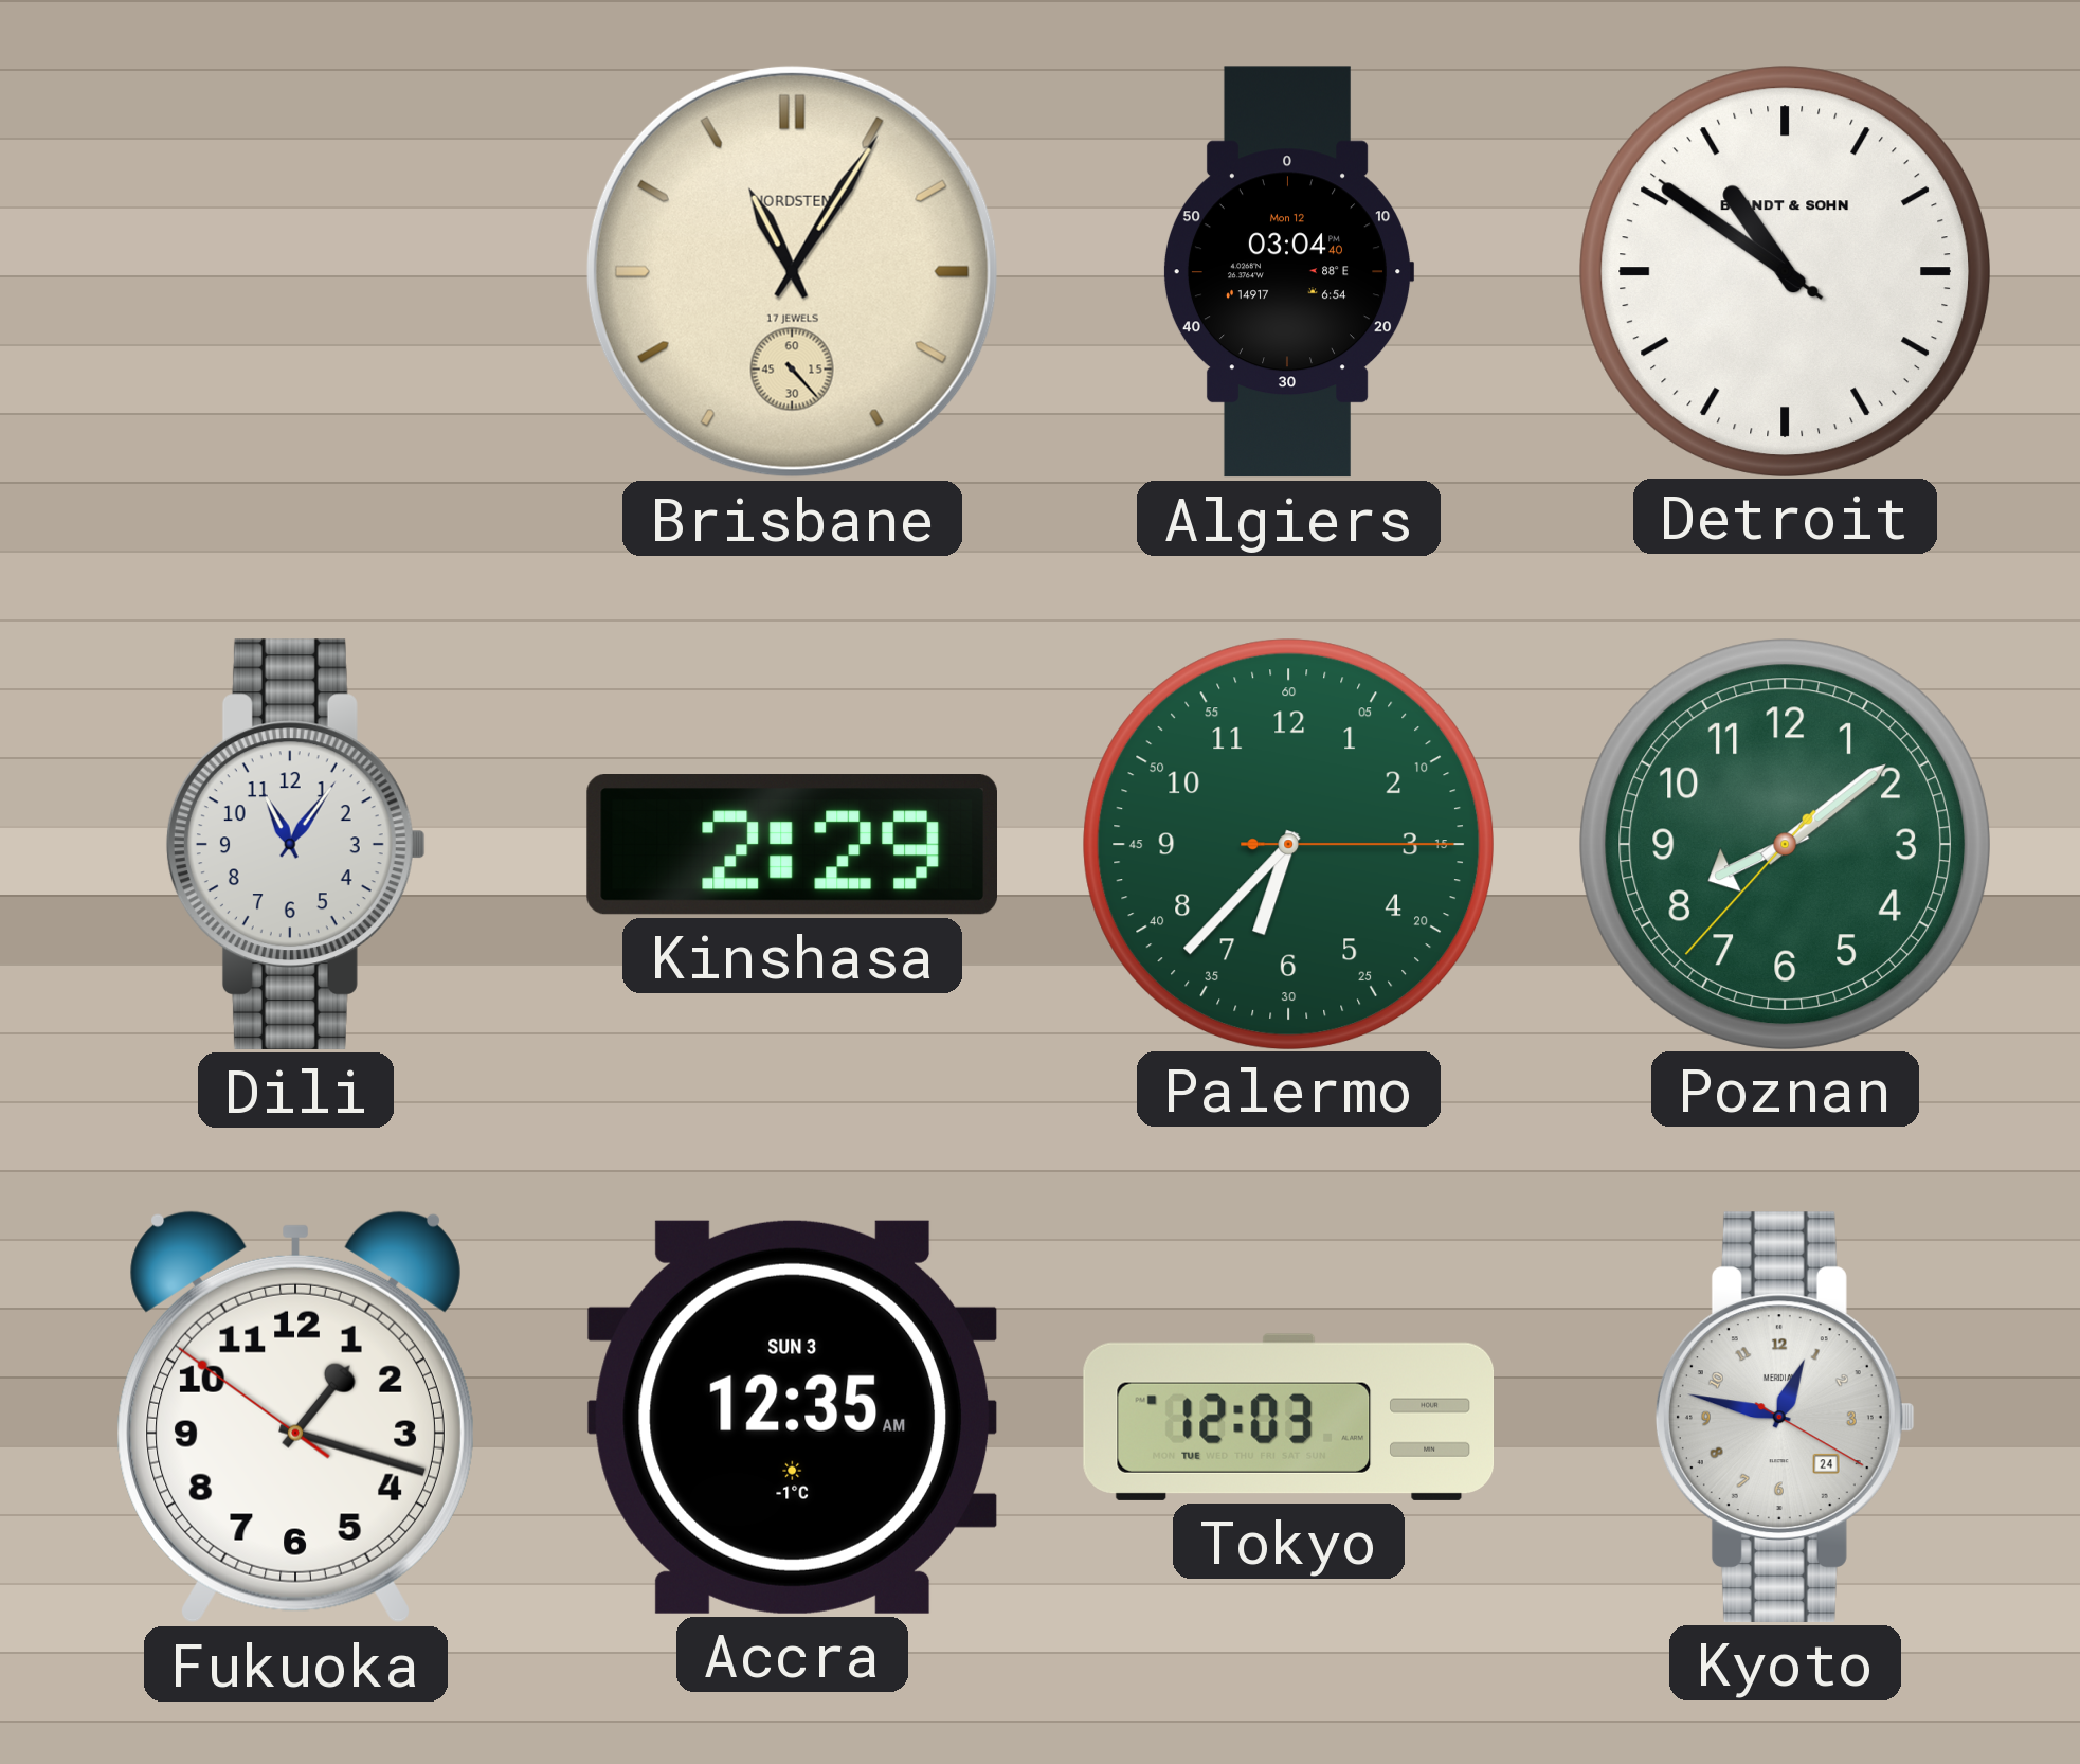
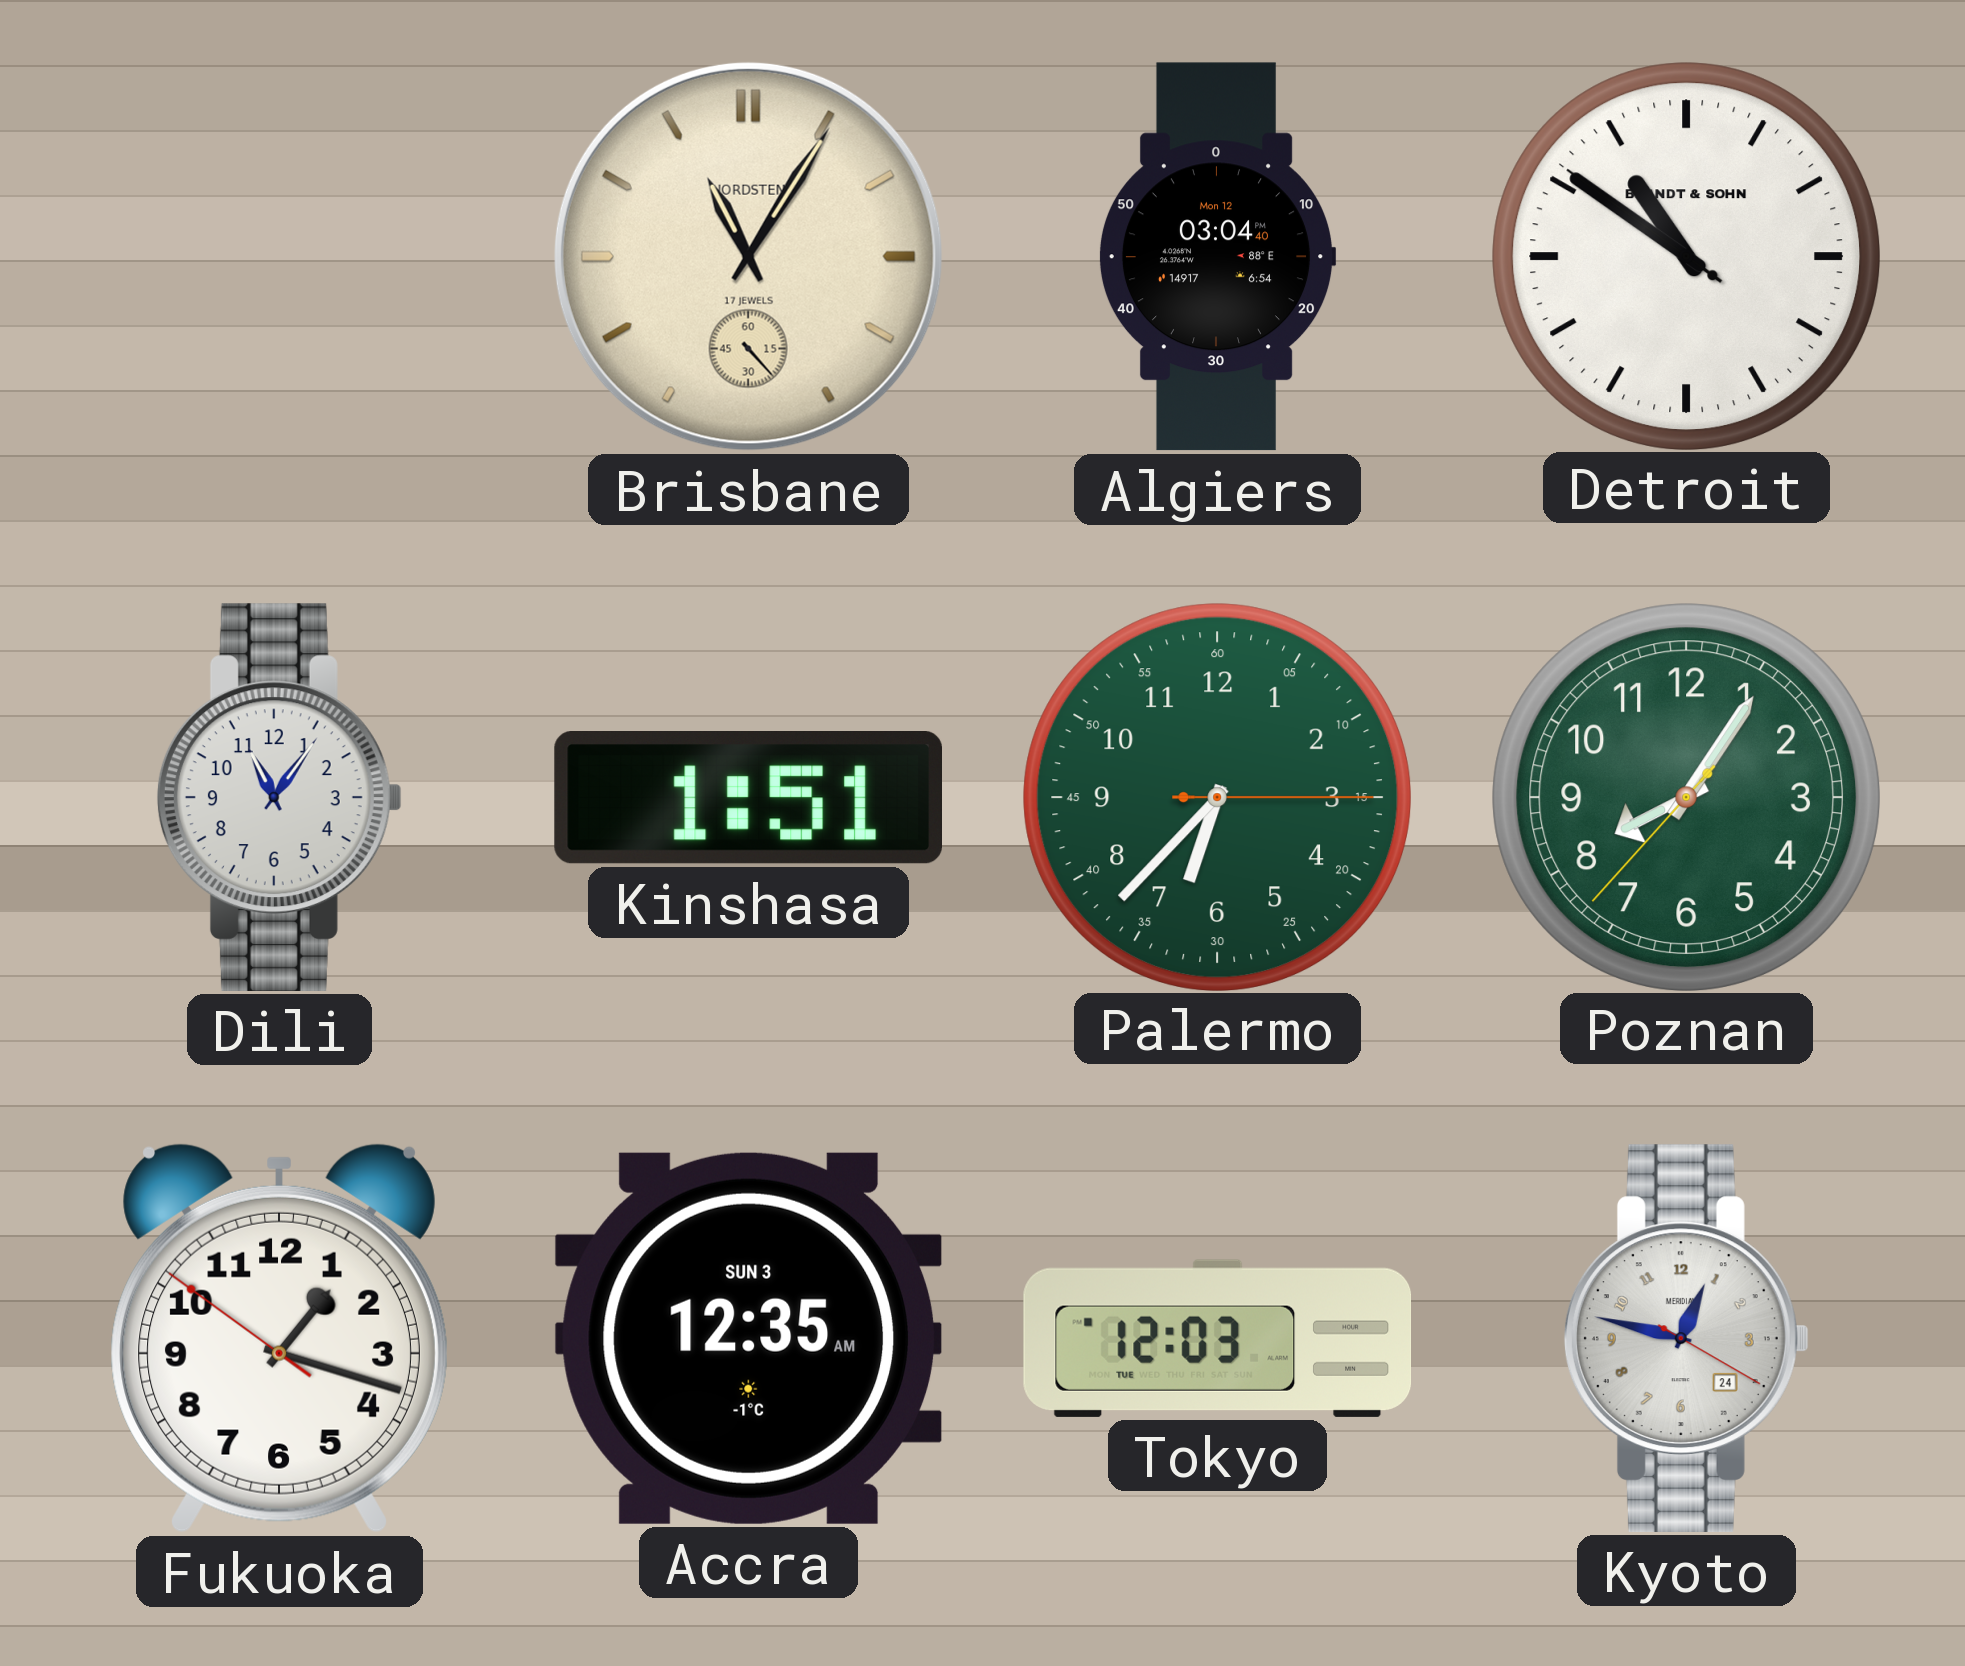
Kinshasa: 2:29 -> 1:51 (748, 798)
Poznan: 8:08 -> 8:05 (1686, 797)
